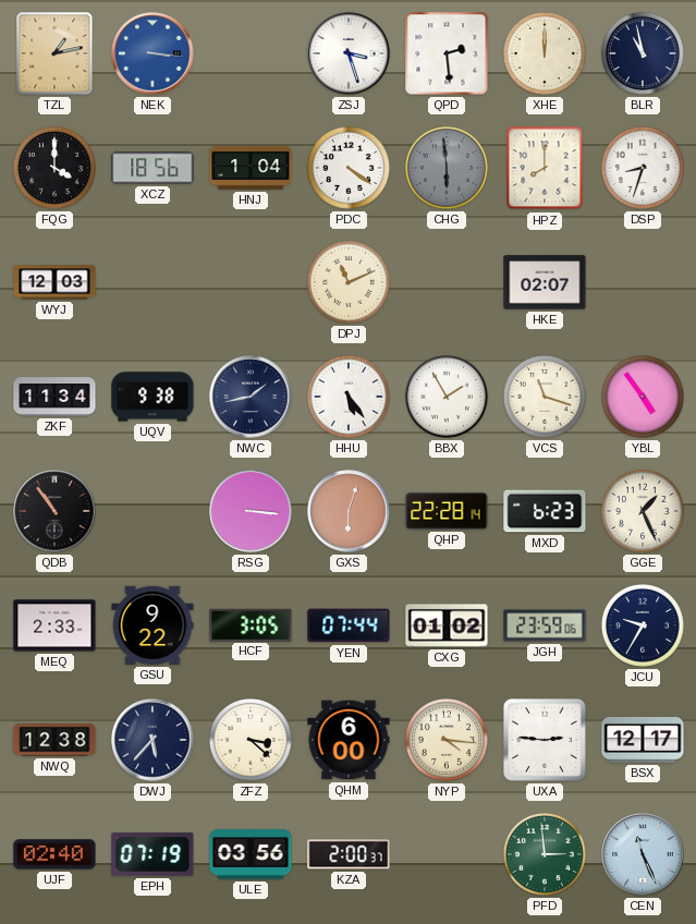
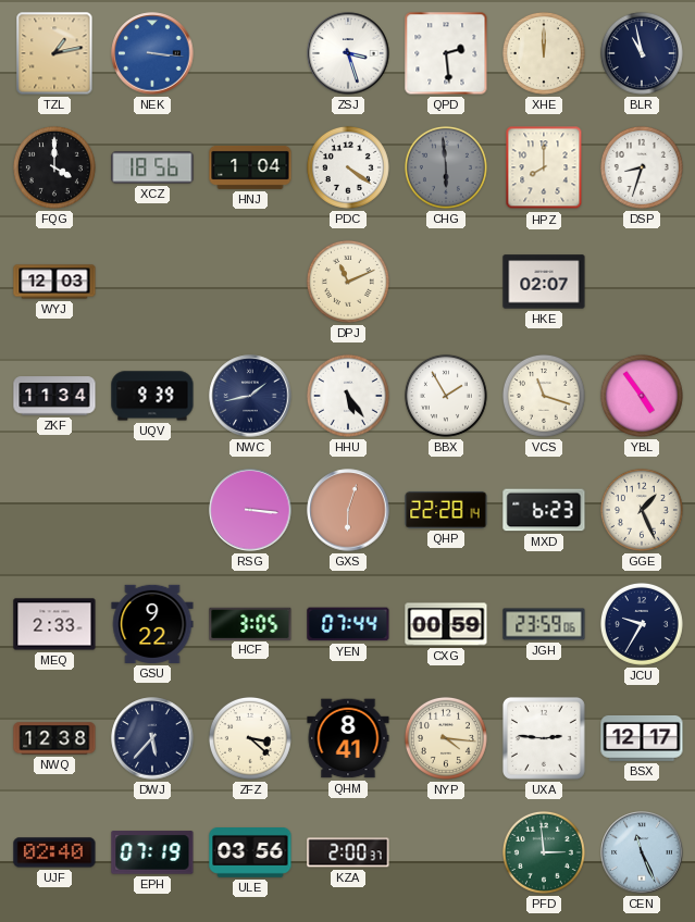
UQV: 9:38 -> 9:39 (152, 396)
QDB: 10:54 -> none (54, 511)
CXG: 01:02 -> 00:59 (446, 624)
QHM: 6:00 -> 8:41 (348, 738)
